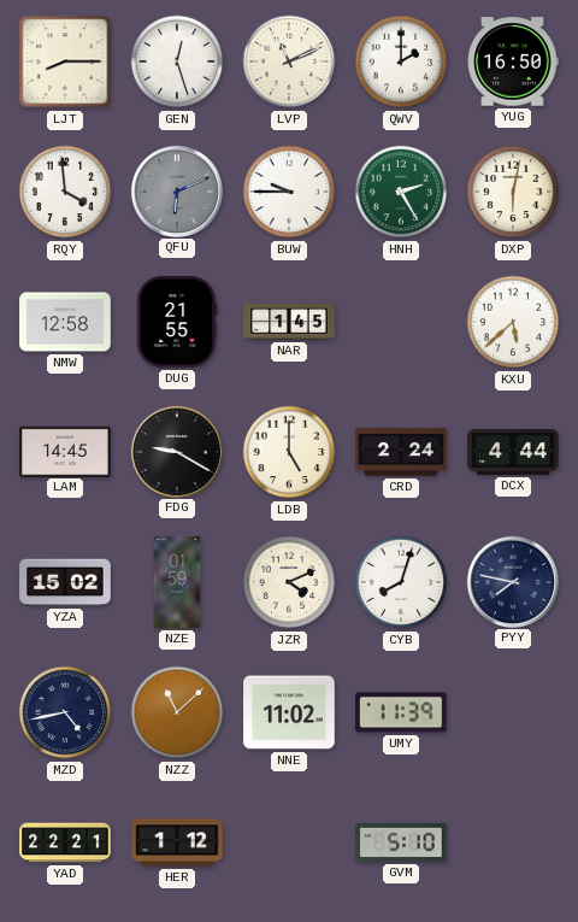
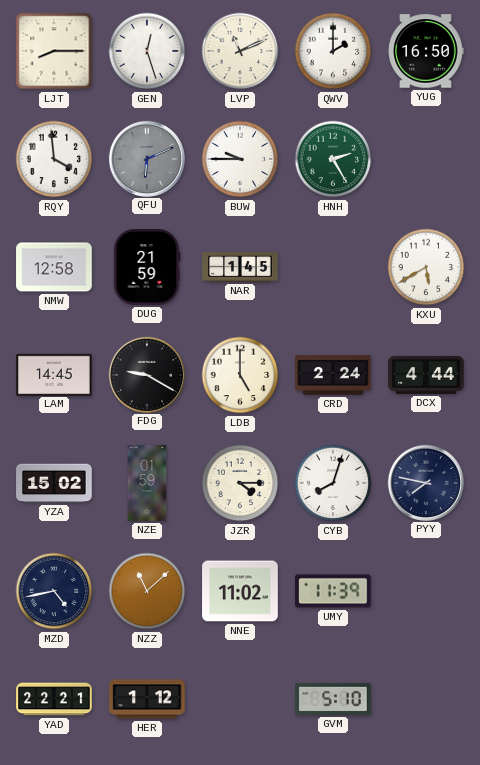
DXP: 6:02 -> none (513, 192)
DUG: 21:55 -> 21:59 (147, 267)
KXU: 5:38 -> 5:40 (426, 267)
JZR: 4:11 -> 4:15 (240, 483)
